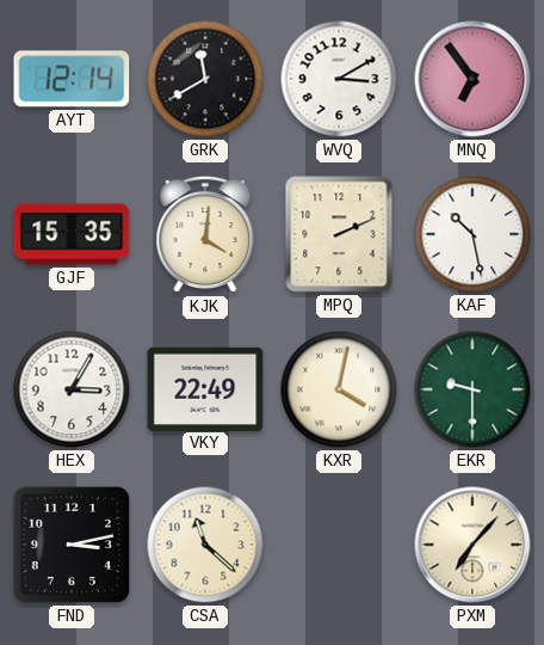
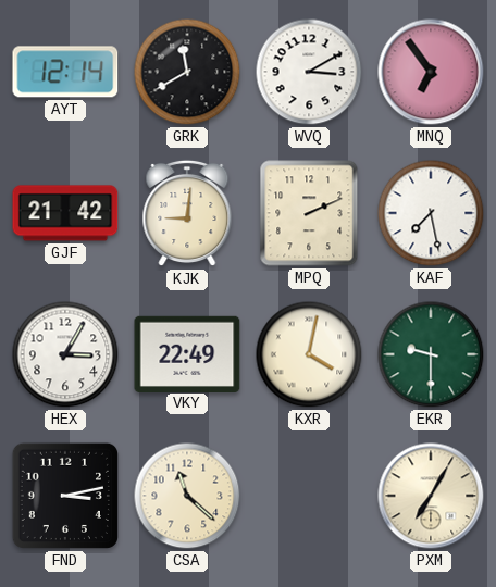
GJF: 15:35 -> 21:42 (65, 213)
KJK: 4:01 -> 9:01 (187, 213)
KAF: 10:28 -> 7:28 (431, 213)
PXM: 7:07 -> 7:05 (431, 496)
